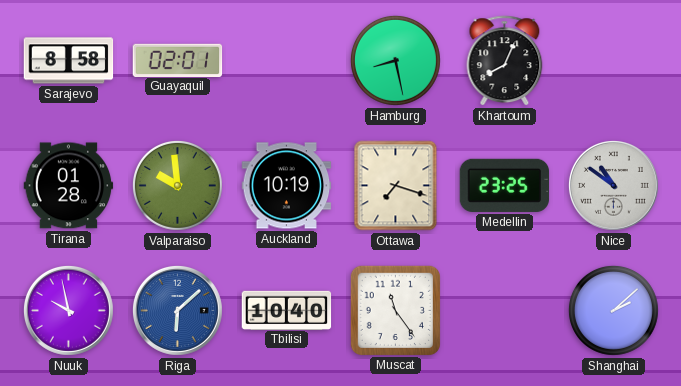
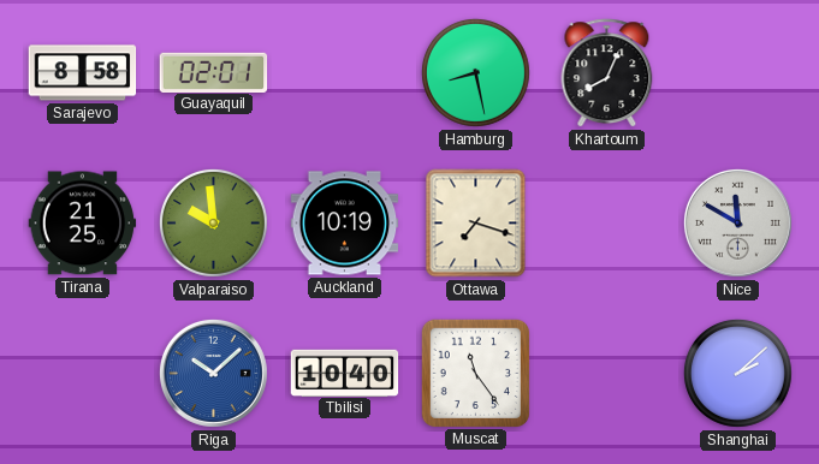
Tirana: 01:28 -> 21:25 (83, 224)
Medellin: 23:25 -> none (505, 185)
Nice: 10:51 -> 11:50 (737, 222)
Nuuk: 9:58 -> none (68, 310)
Riga: 6:08 -> 10:08 (213, 373)
